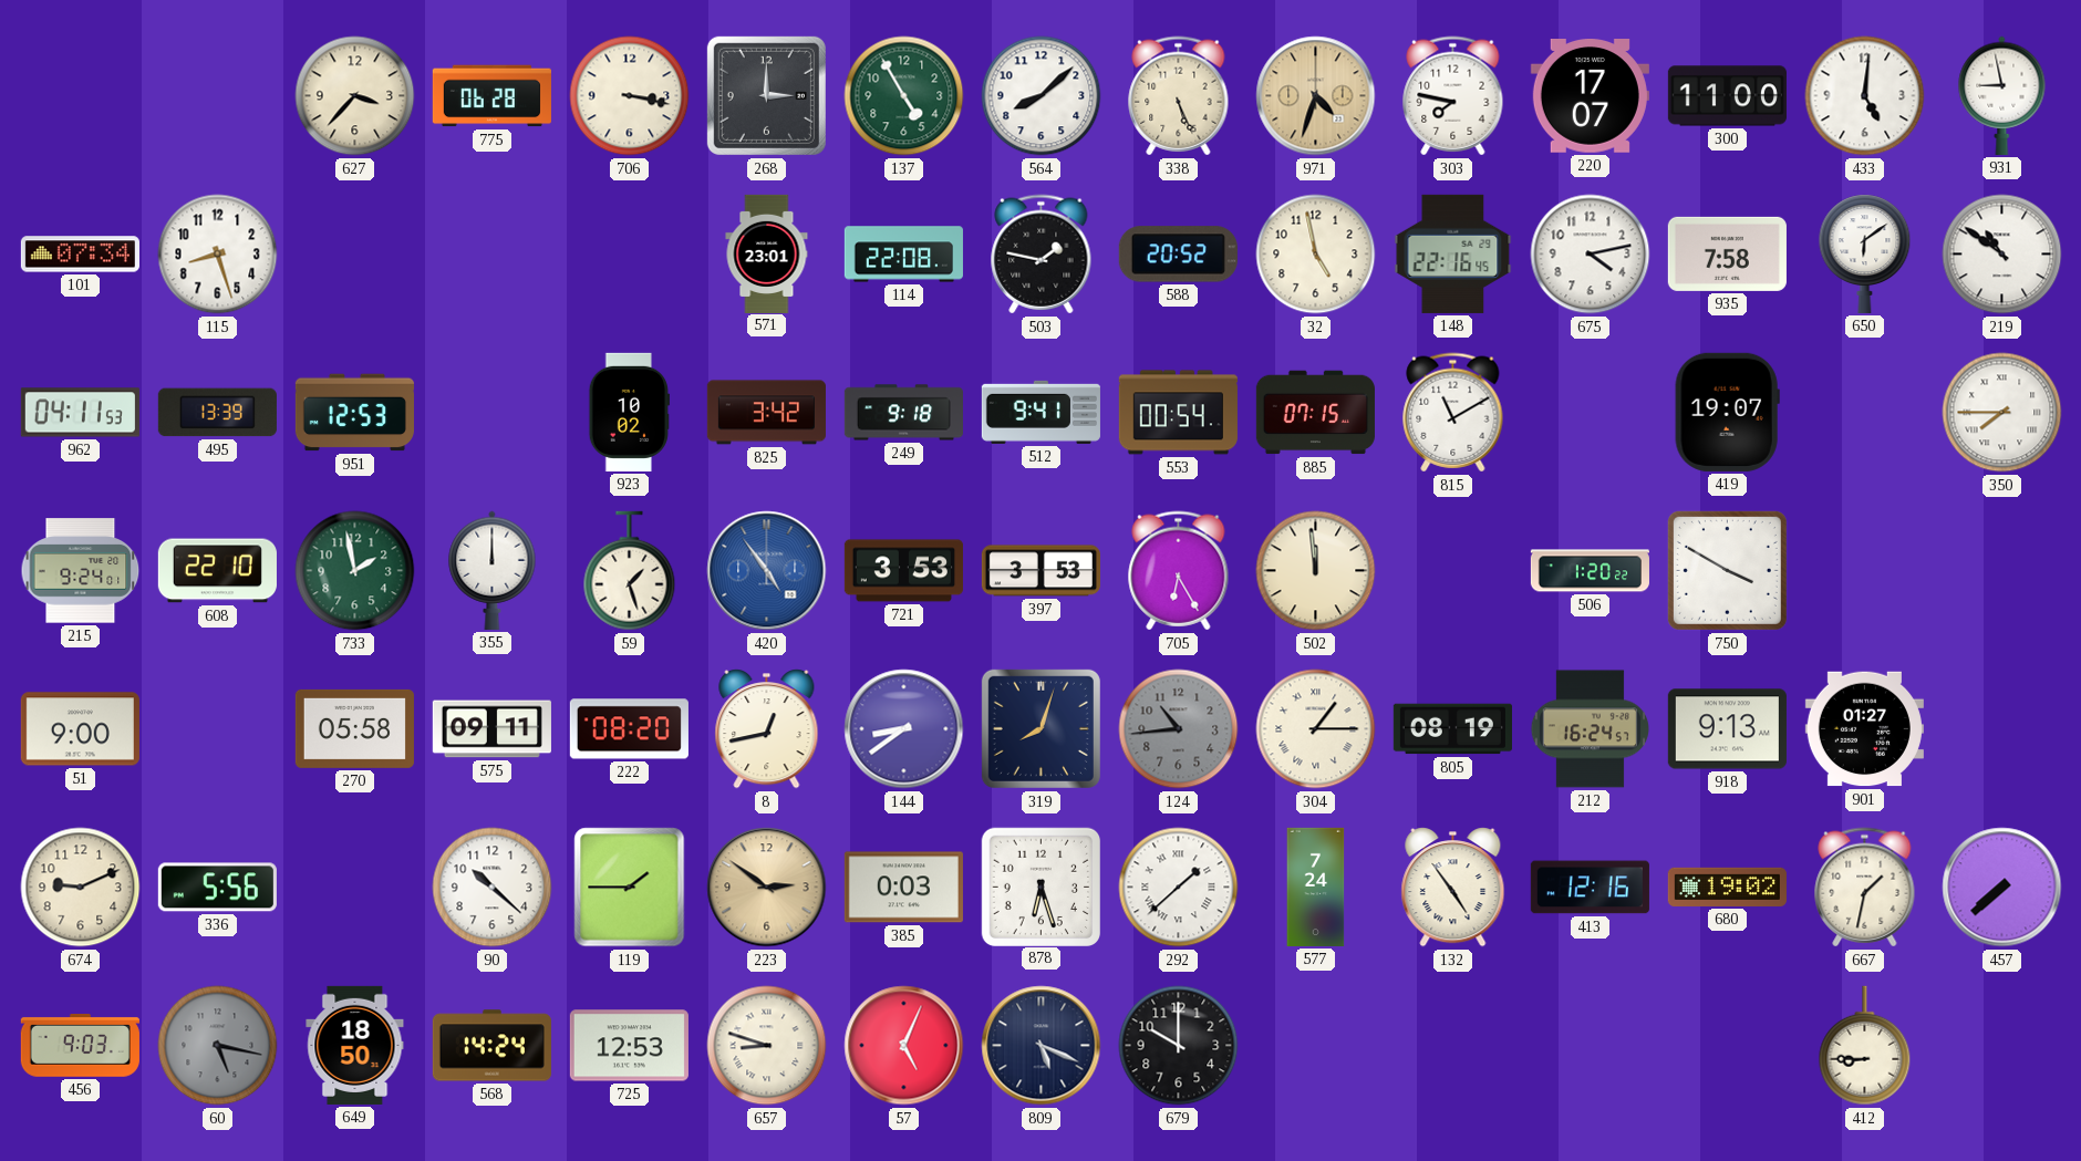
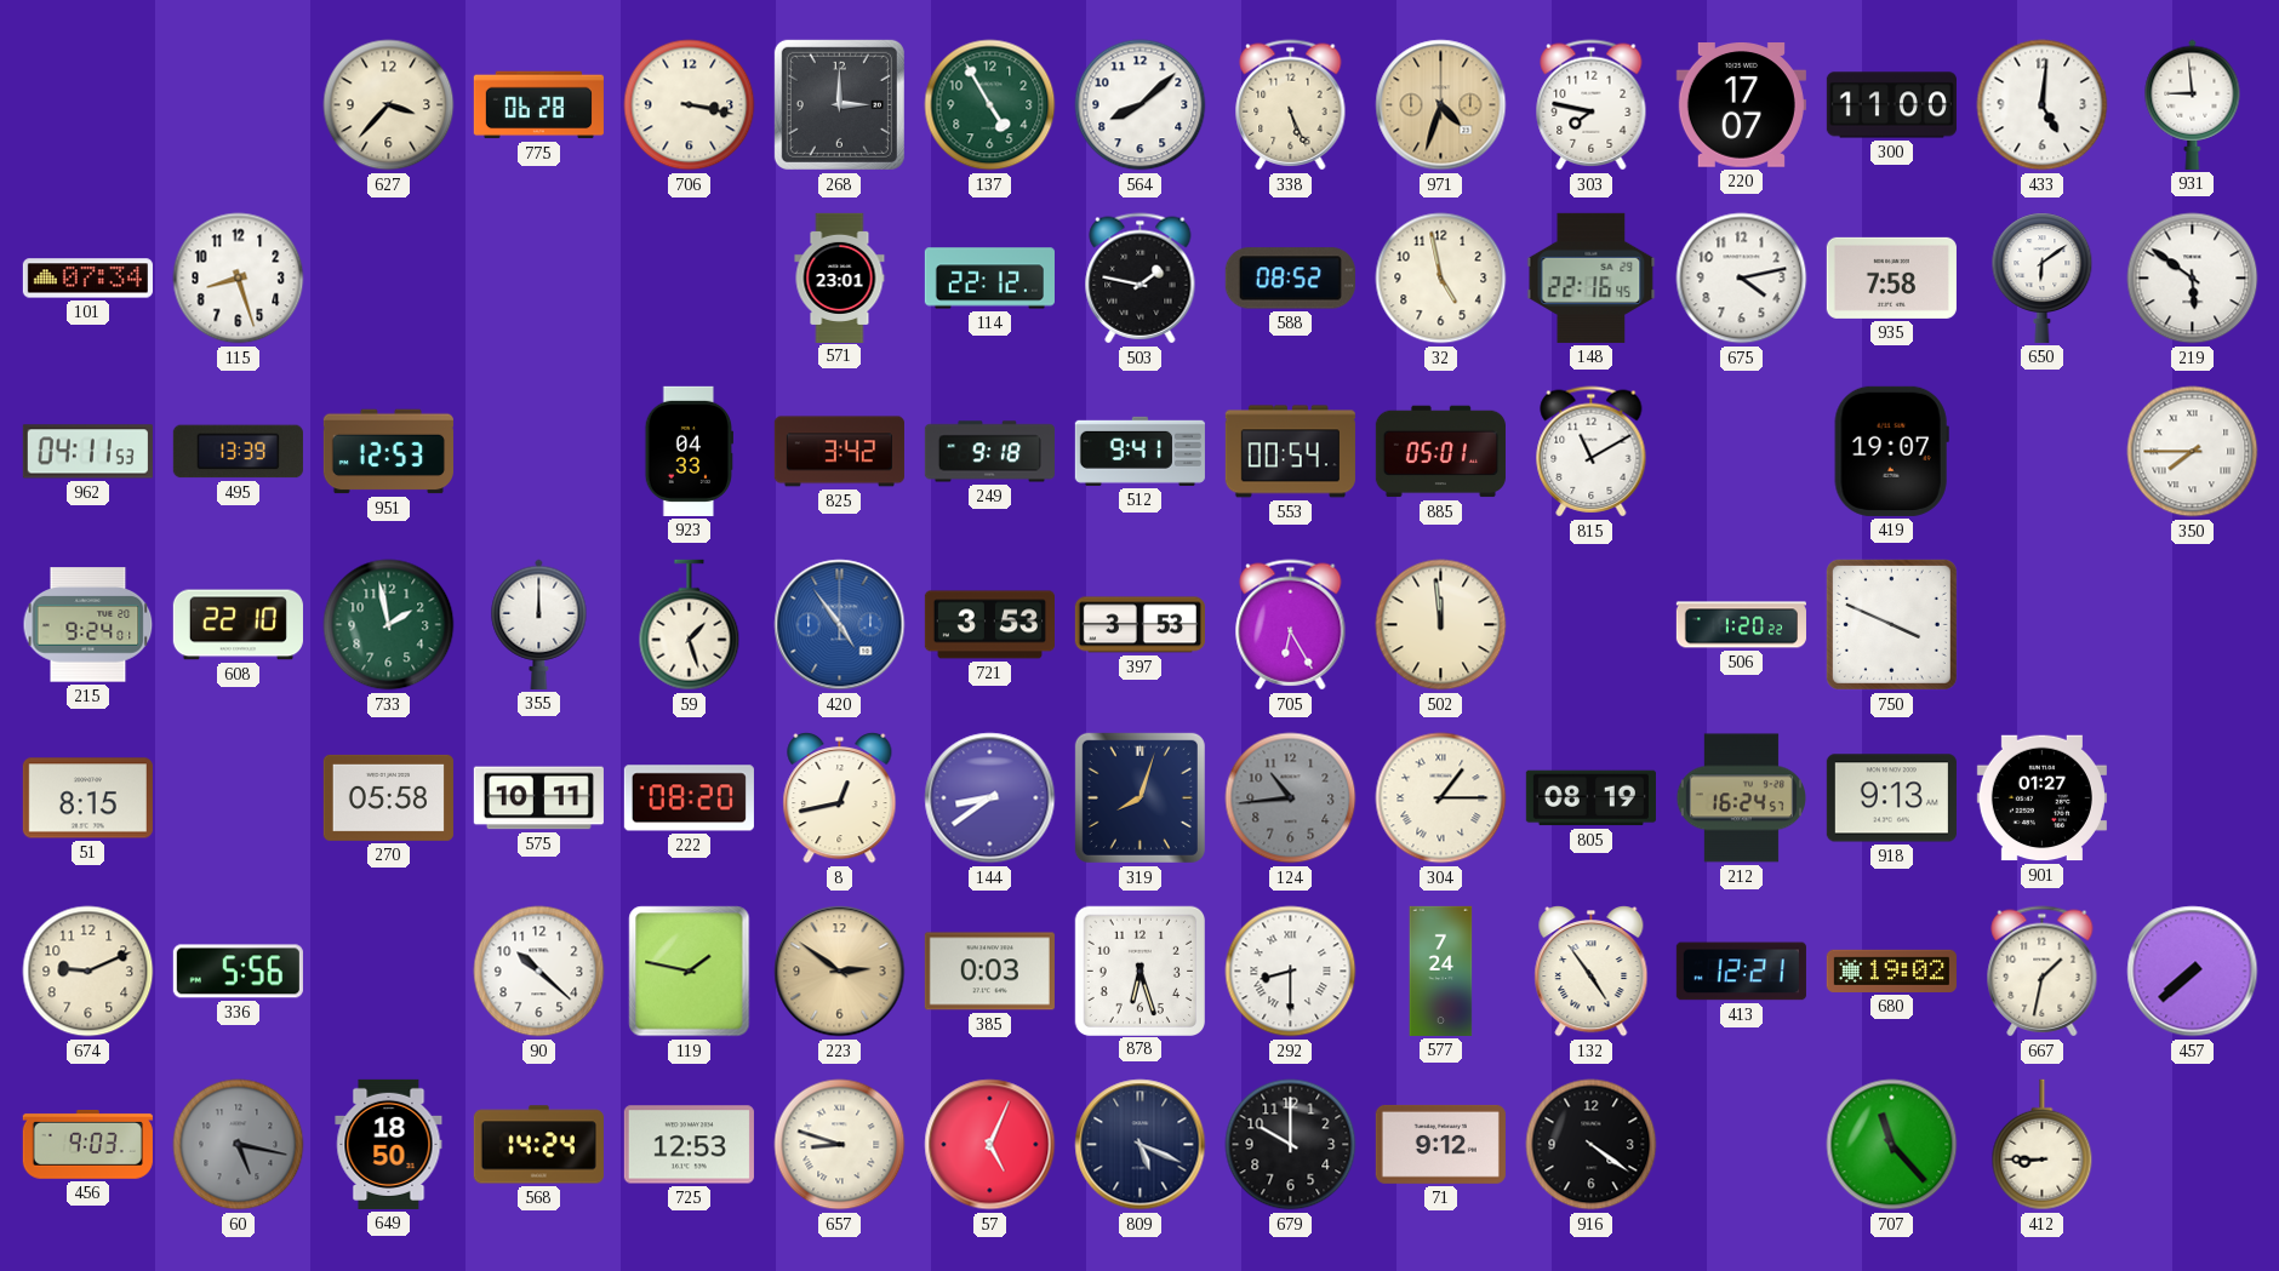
931: 8:58 -> 8:59 (2193, 104)
114: 22:08 -> 22:12 (989, 279)
588: 20:52 -> 08:52 (1290, 279)
219: 10:51 -> 5:51 (2193, 279)
923: 10:02 -> 04:33 (689, 451)
885: 07:15 -> 05:01 (1440, 452)
750: 3:50 -> 3:49 (1891, 624)
51: 9:00 -> 8:15 (87, 798)
575: 09:11 -> 10:11 (538, 798)
119: 1:45 -> 1:47 (690, 972)
292: 1:38 -> 8:30 (1291, 972)
413: 12:16 -> 12:21 (1741, 972)
71: none -> 9:12 (1440, 1144)
916: none -> 4:21 (1592, 1145)
707: none -> 11:23 (1892, 1145)
